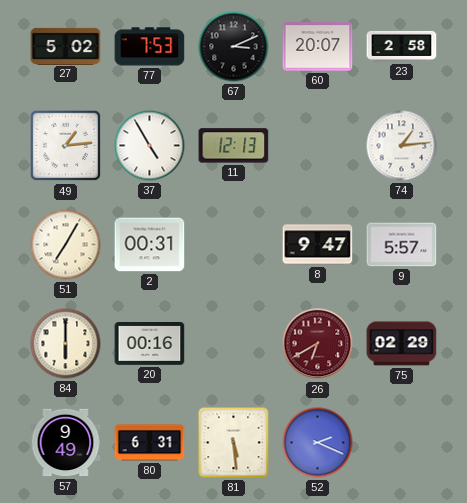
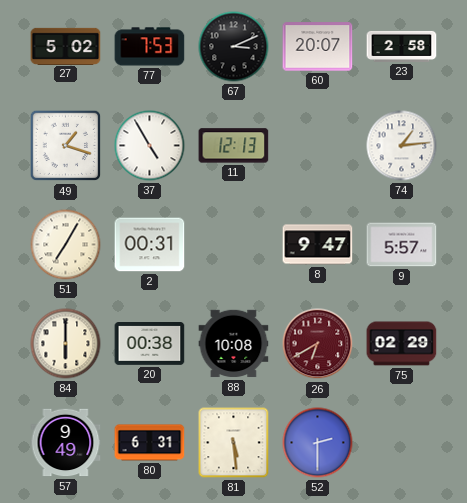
49: 1:14 -> 1:18 (66, 146)
20: 00:16 -> 00:38 (150, 344)
88: none -> 10:08 (234, 344)
52: 2:19 -> 2:30 (318, 443)
